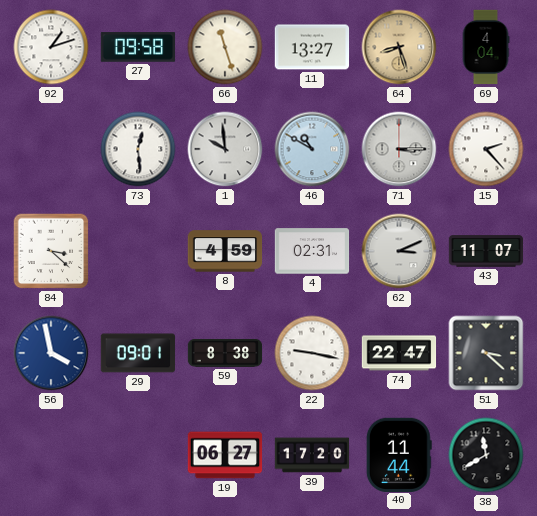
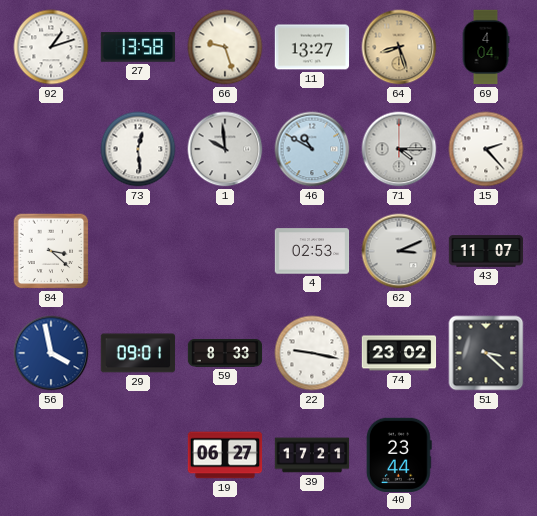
27: 09:58 -> 13:58 (138, 47)
66: 11:27 -> 9:27 (225, 47)
71: 3:15 -> 4:15 (399, 149)
8: 4:59 -> none (225, 251)
4: 02:31 -> 02:53 (312, 251)
59: 8:38 -> 8:33 (225, 354)
74: 22:47 -> 23:02 (399, 353)
39: 17:20 -> 17:21 (312, 455)
40: 11:44 -> 23:44 (399, 454)
38: 11:40 -> none (486, 455)
